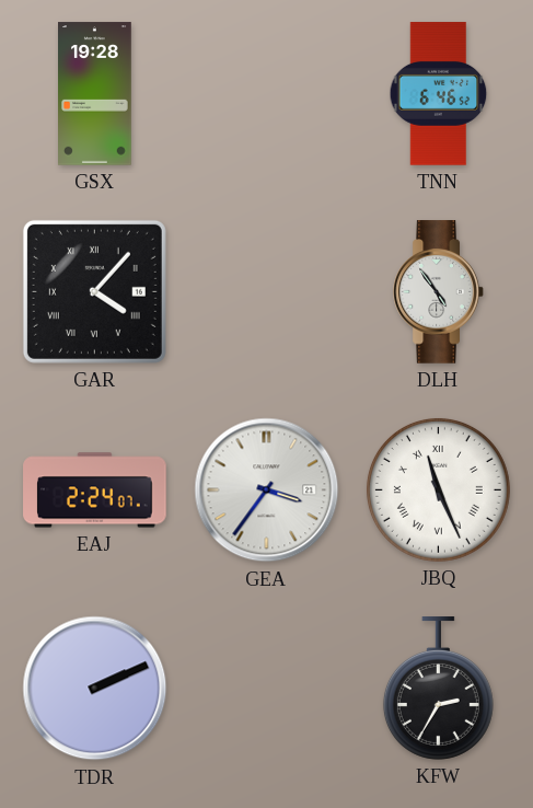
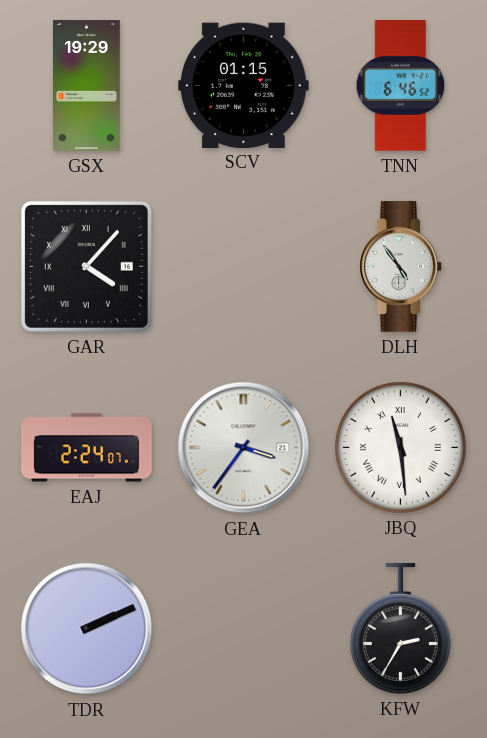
GSX: 19:28 -> 19:29 (87, 86)
SCV: none -> 01:15 (244, 85)
JBQ: 11:26 -> 11:29 (400, 447)
